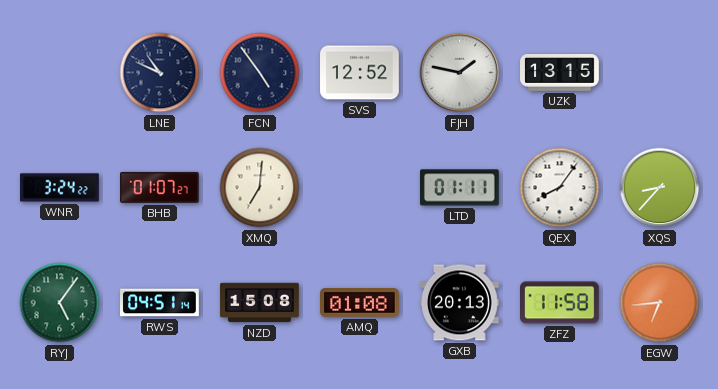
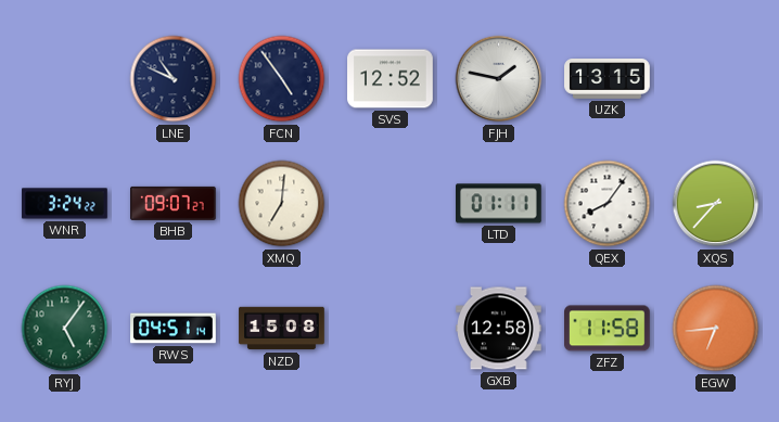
BHB: 01:07 -> 09:07 (174, 203)
AMQ: 01:08 -> none (360, 303)
GXB: 20:13 -> 12:58 (499, 329)
